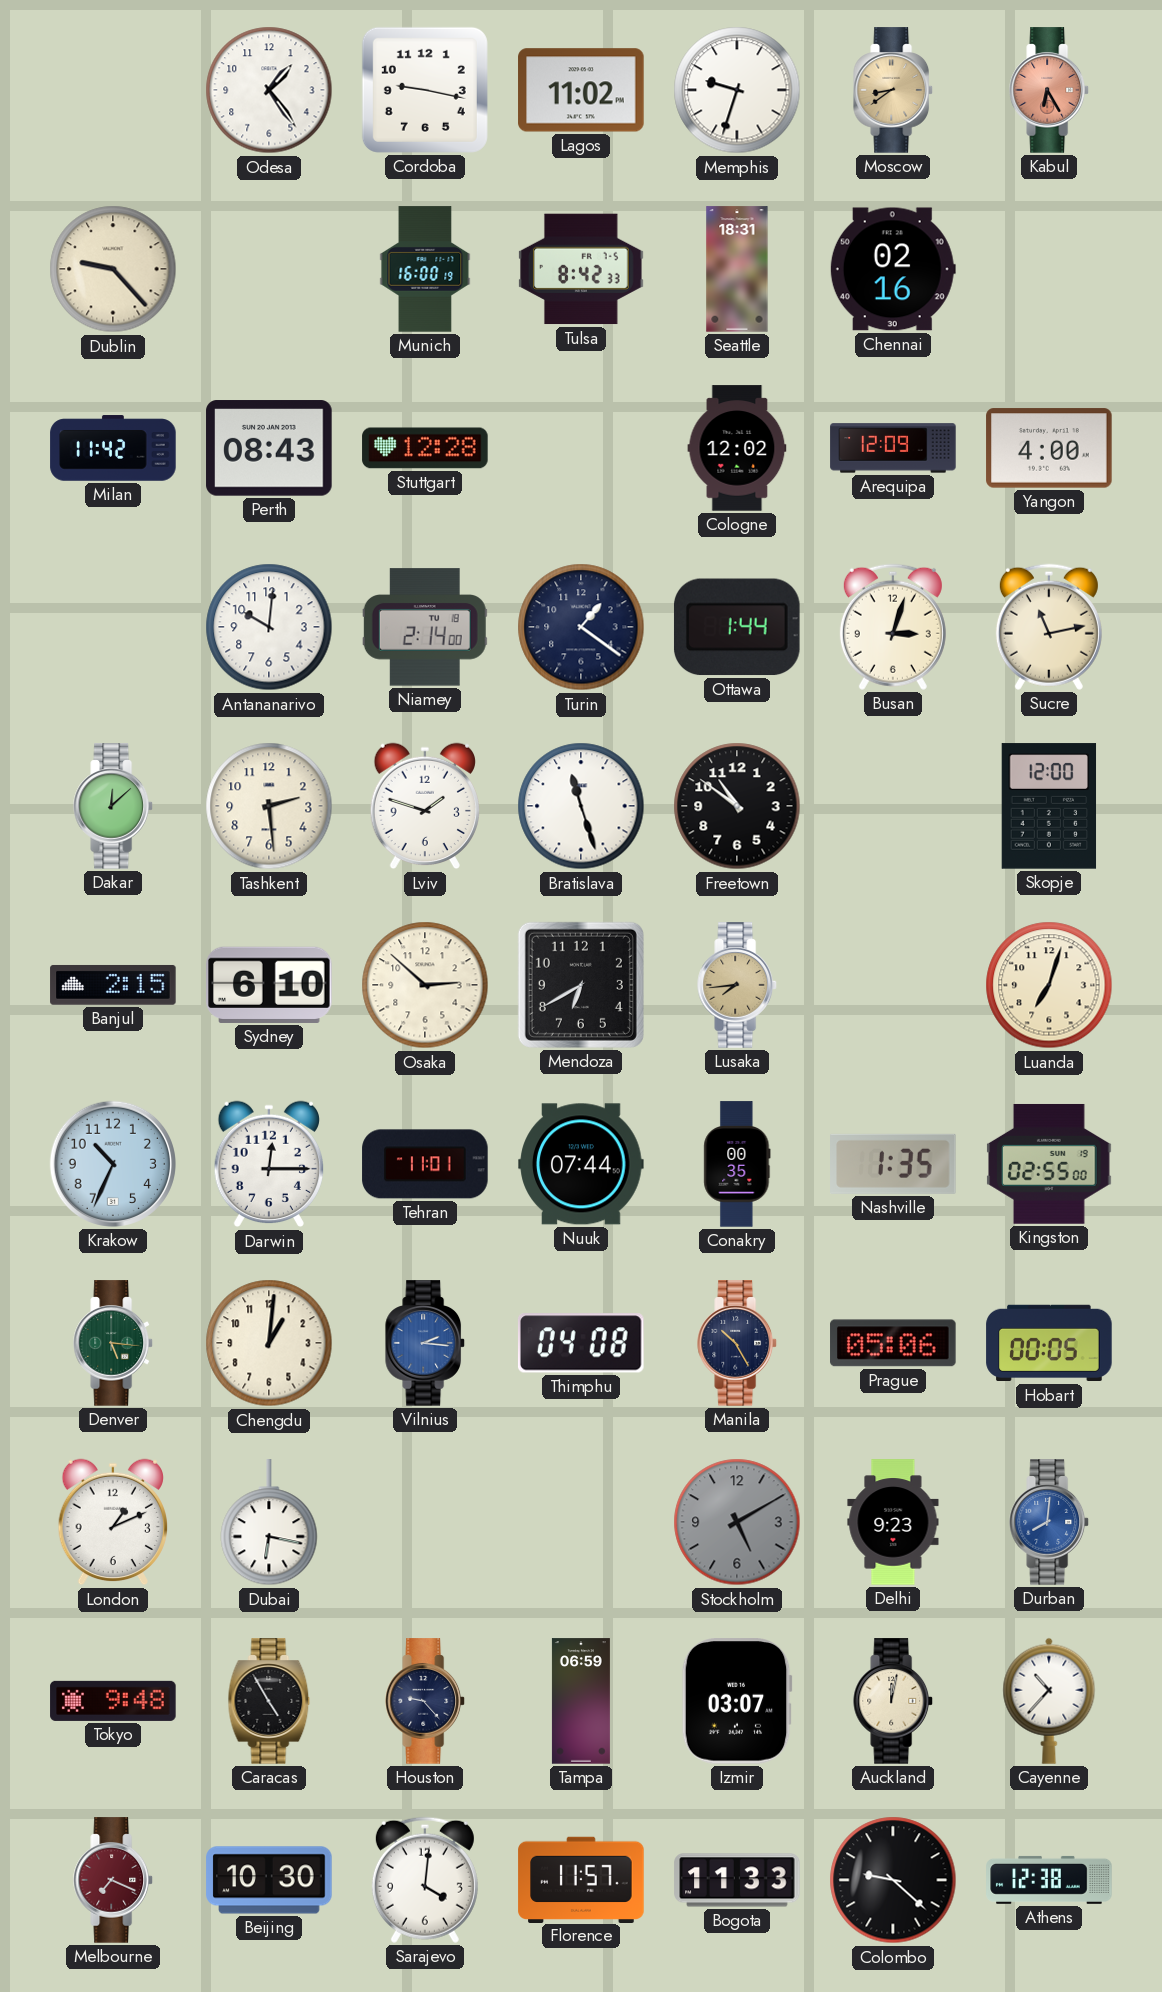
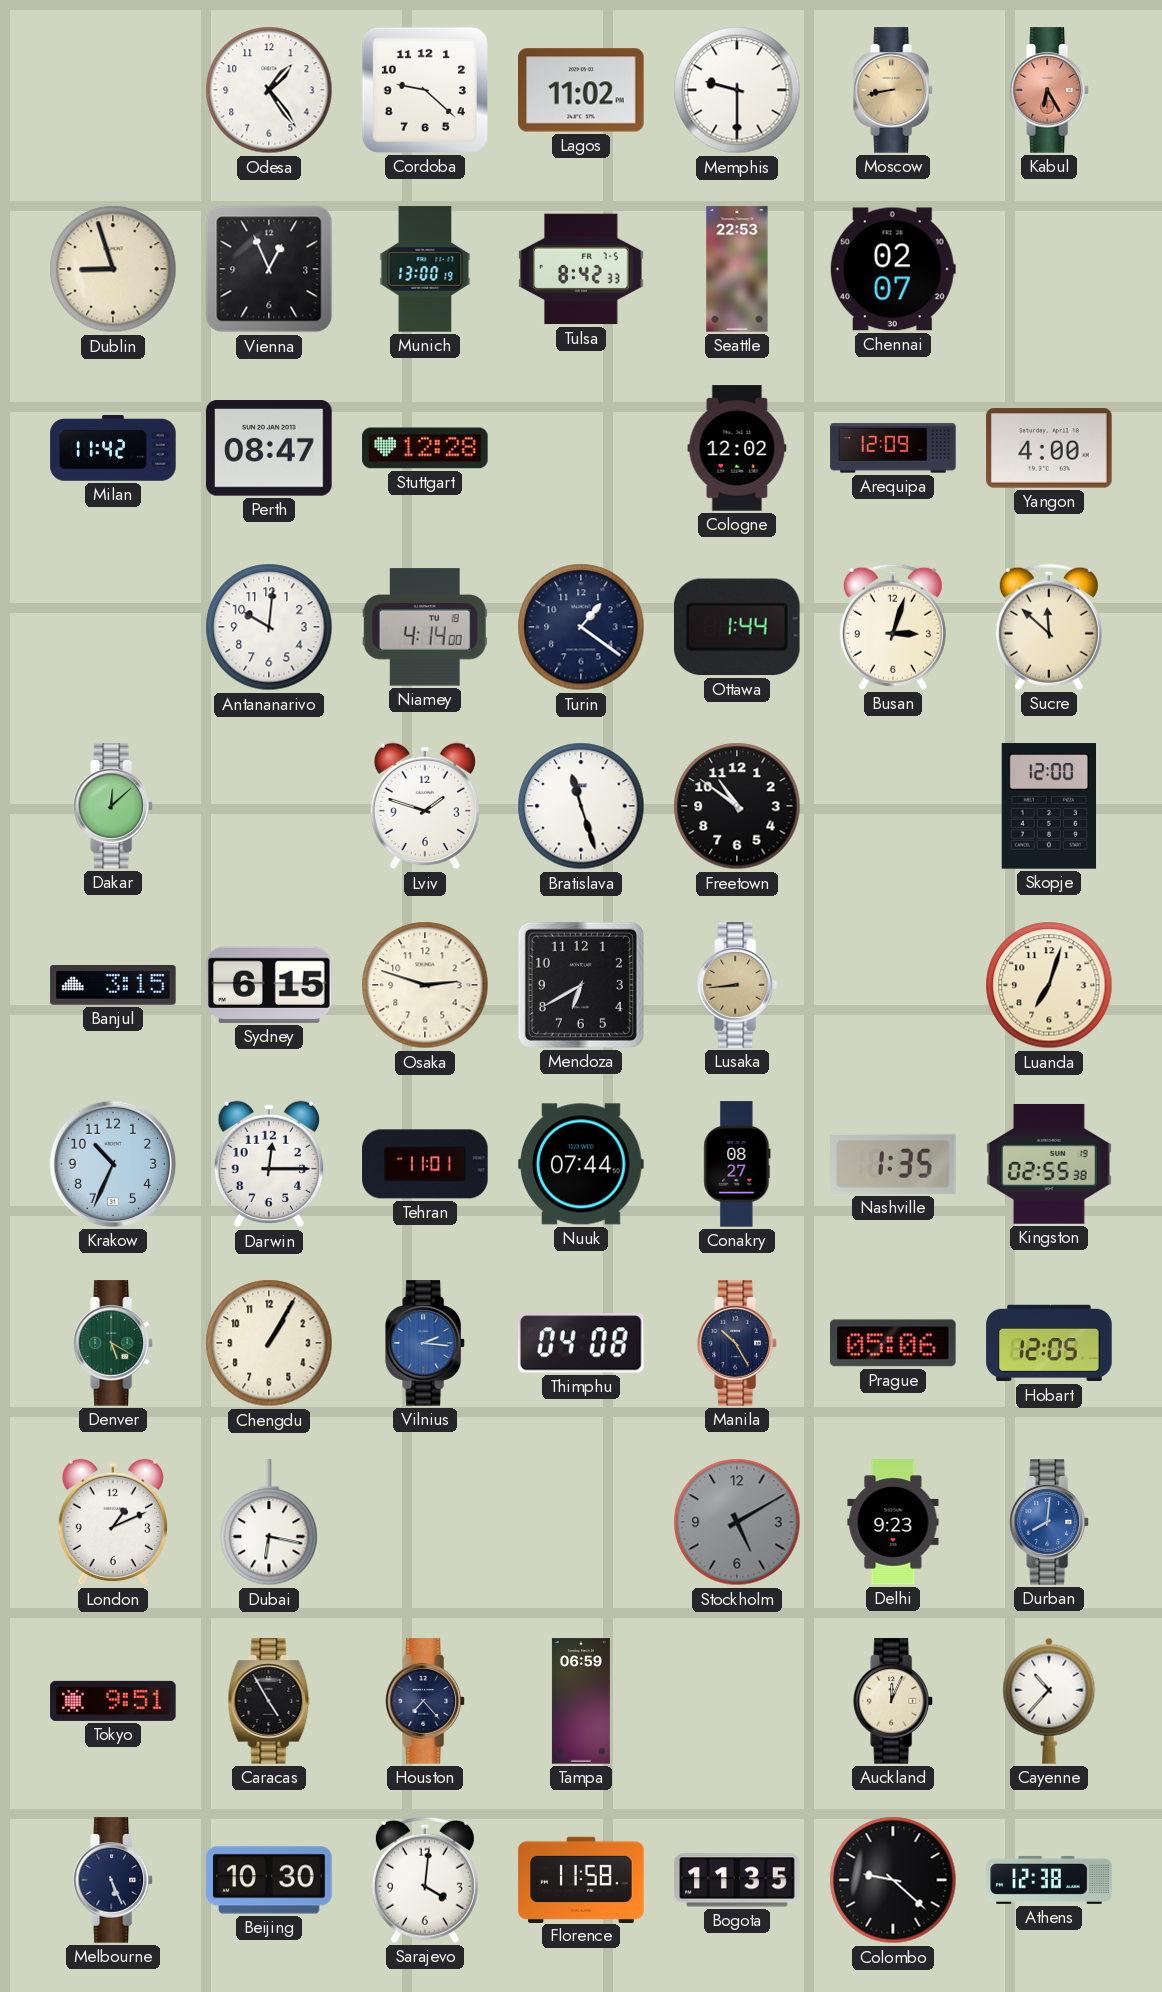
Cordoba: 9:17 -> 9:22 (425, 90)
Memphis: 9:33 -> 9:30 (737, 90)
Moscow: 8:39 -> 8:43 (894, 90)
Dublin: 9:23 -> 8:57 (113, 269)
Vienna: none -> 12:56 (269, 269)
Munich: 16:00 -> 13:00 (425, 269)
Seattle: 18:31 -> 22:53 (737, 269)
Chennai: 02:16 -> 02:07 (893, 269)
Perth: 08:43 -> 08:47 (269, 448)
Niamey: 2:14 -> 4:14 (425, 627)
Sucre: 11:13 -> 11:52 (1049, 627)
Tashkent: 2:29 -> none (269, 806)
Banjul: 2:15 -> 3:15 (113, 985)
Sydney: 6:10 -> 6:15 (269, 985)
Osaka: 2:52 -> 2:48 (425, 985)
Lusaka: 7:44 -> 8:44 (738, 985)
Conakry: 00:35 -> 08:27 (737, 1164)
Kingston: 02:55:00 -> 02:55:38 (1049, 1164)
Denver: 5:16 -> 5:20 (114, 1343)
Chengdu: 1:01 -> 1:05 (269, 1343)
Hobart: 00:05 -> 12:05 (1049, 1343)
Tokyo: 9:48 -> 9:51 (113, 1701)
Houston: 9:23 -> 7:23 (426, 1701)
Izmir: 03:07 -> none (737, 1701)
Auckland: 12:02 -> 12:04 (894, 1701)
Melbourne: 7:19 -> 5:26 (114, 1880)
Melbourne dial: burgundy -> navy (114, 1880)
Florence: 11:57 -> 11:58 (581, 1879)
Bogota: 11:33 -> 11:35 (737, 1880)
